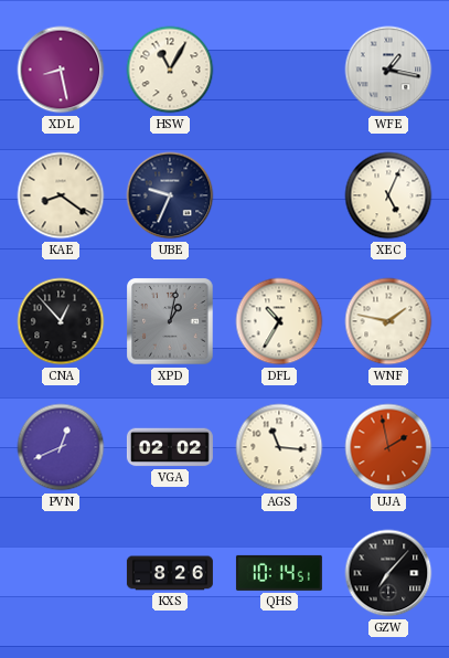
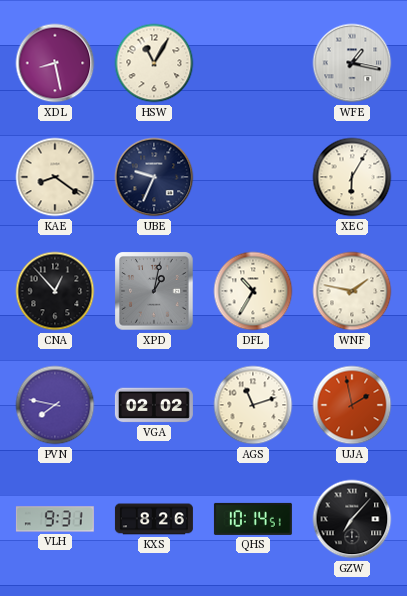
XEC: 5:04 -> 6:05 (352, 177)
PVN: 12:41 -> 7:47 (55, 405)
AGS: 11:16 -> 11:12 (253, 405)
VLH: none -> 9:31 (55, 519)
